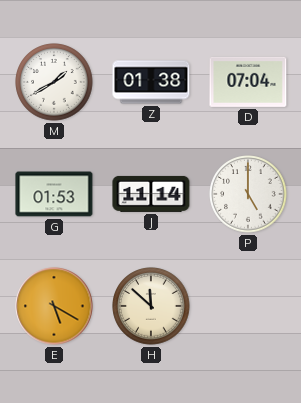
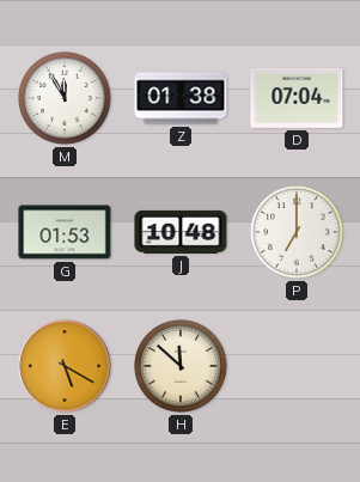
M: 1:40 -> 11:55 (65, 98)
J: 11:14 -> 10:48 (181, 232)
P: 5:00 -> 7:00 (297, 232)
